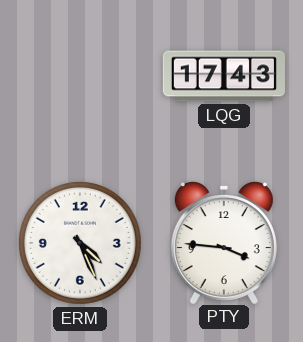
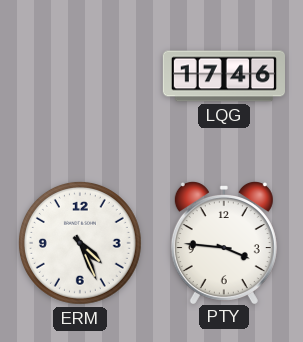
LQG: 17:43 -> 17:46 (223, 76)
